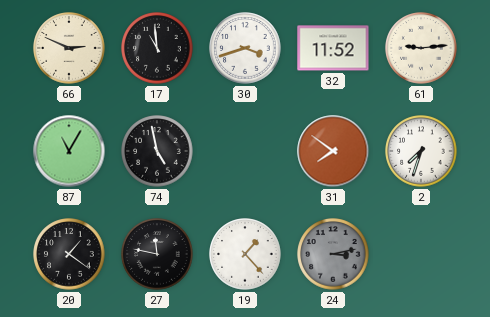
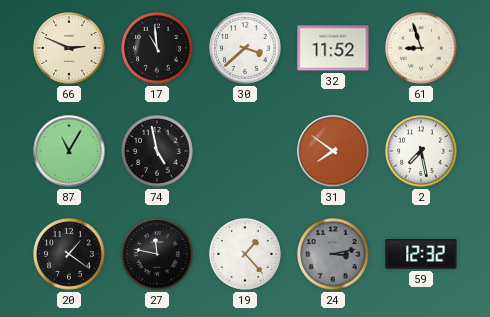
30: 3:42 -> 3:38 (245, 48)
61: 9:14 -> 8:57 (421, 48)
2: 7:33 -> 7:28 (421, 151)
59: none -> 12:32 (421, 255)
